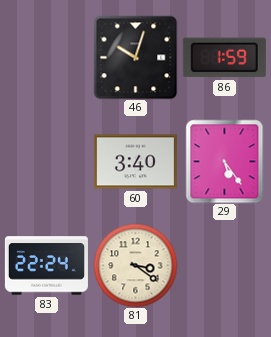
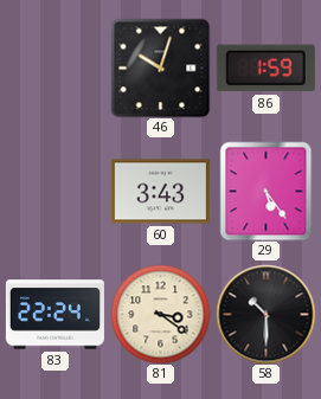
60: 3:40 -> 3:43 (160, 192)
58: none -> 10:30 (265, 314)
